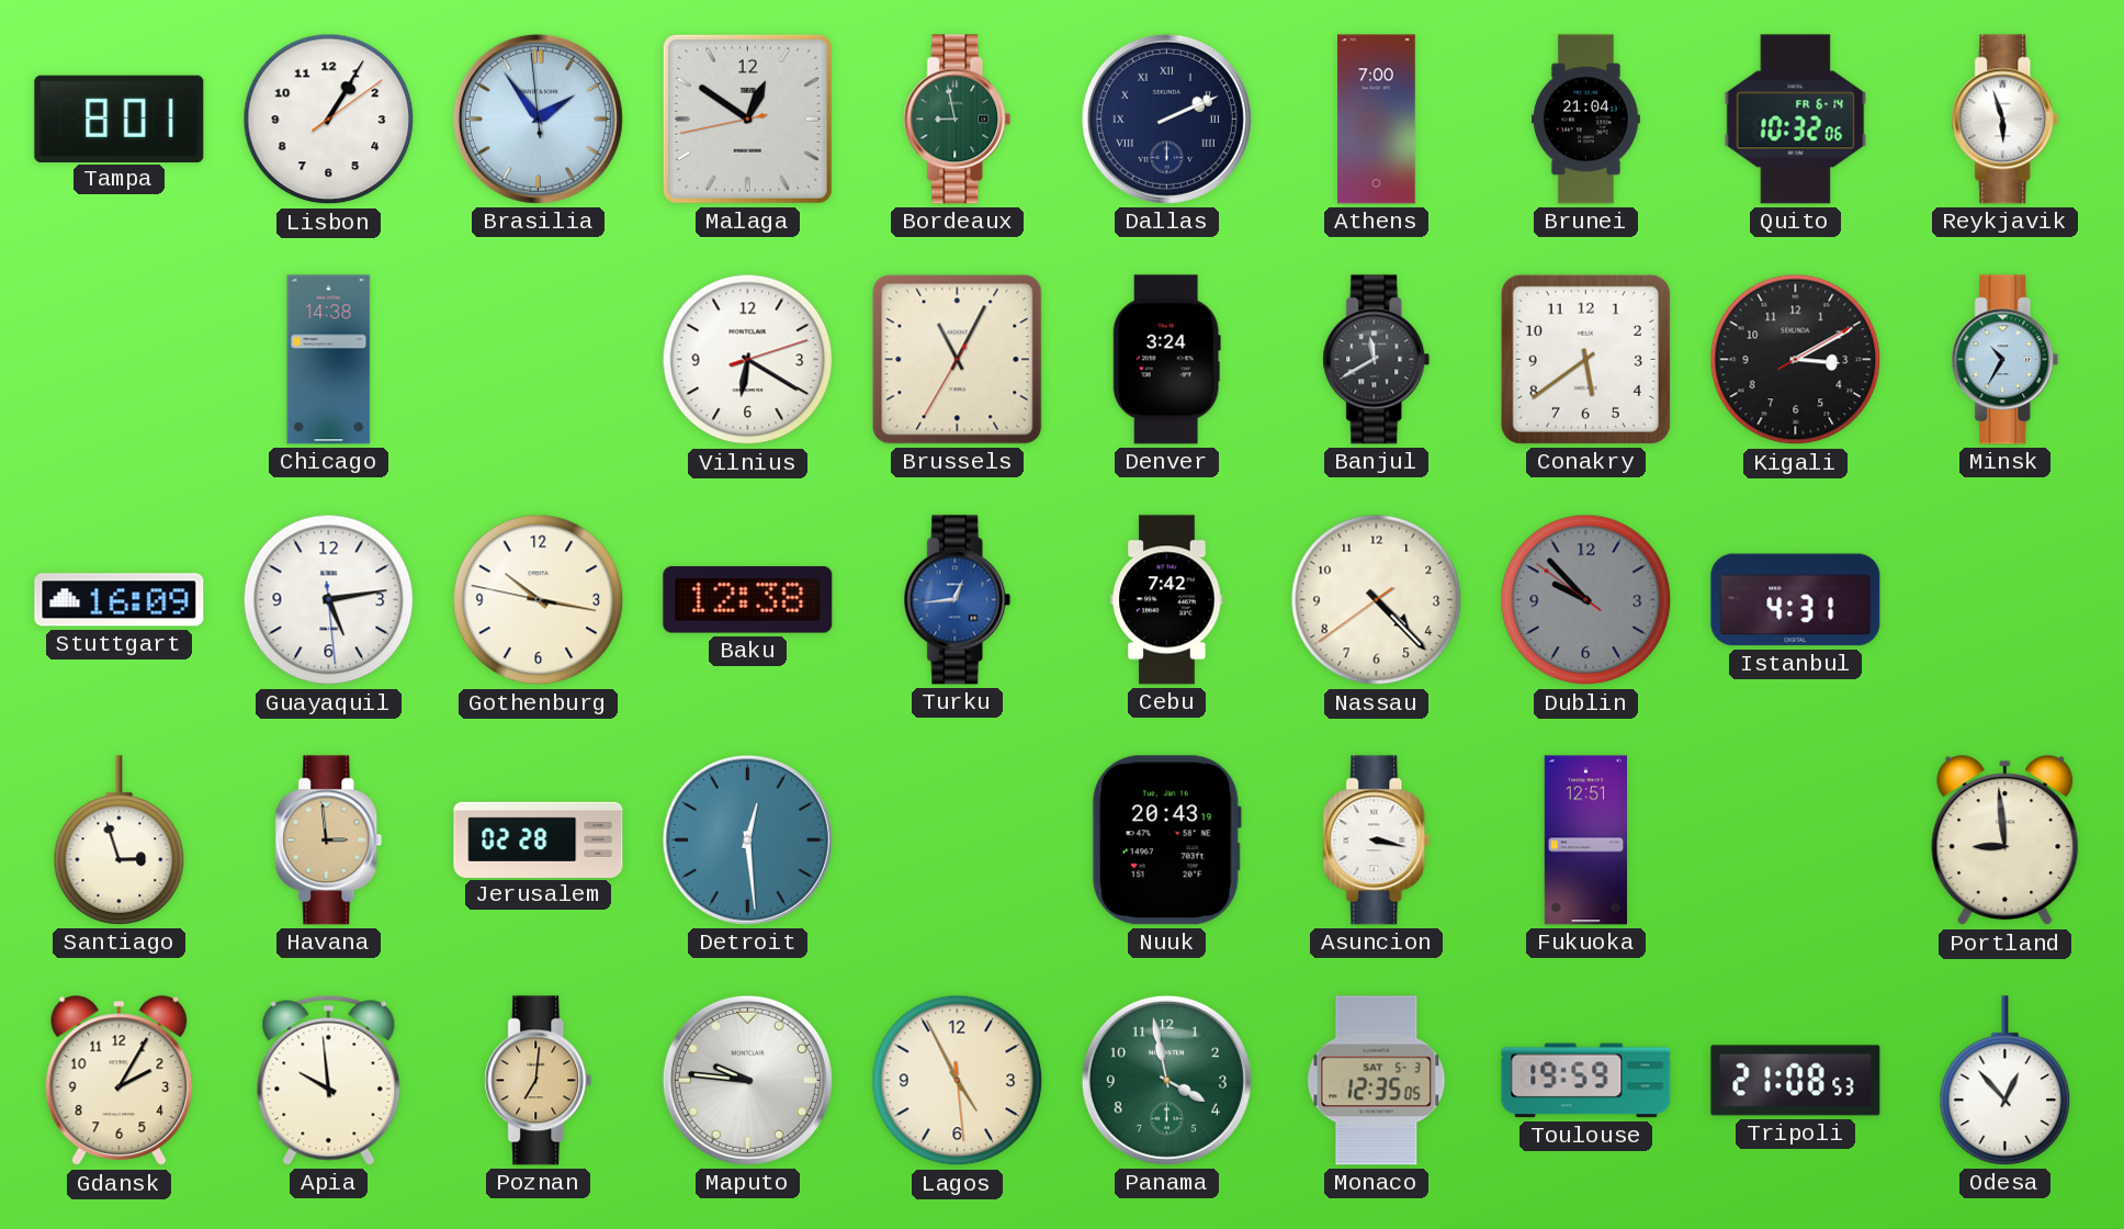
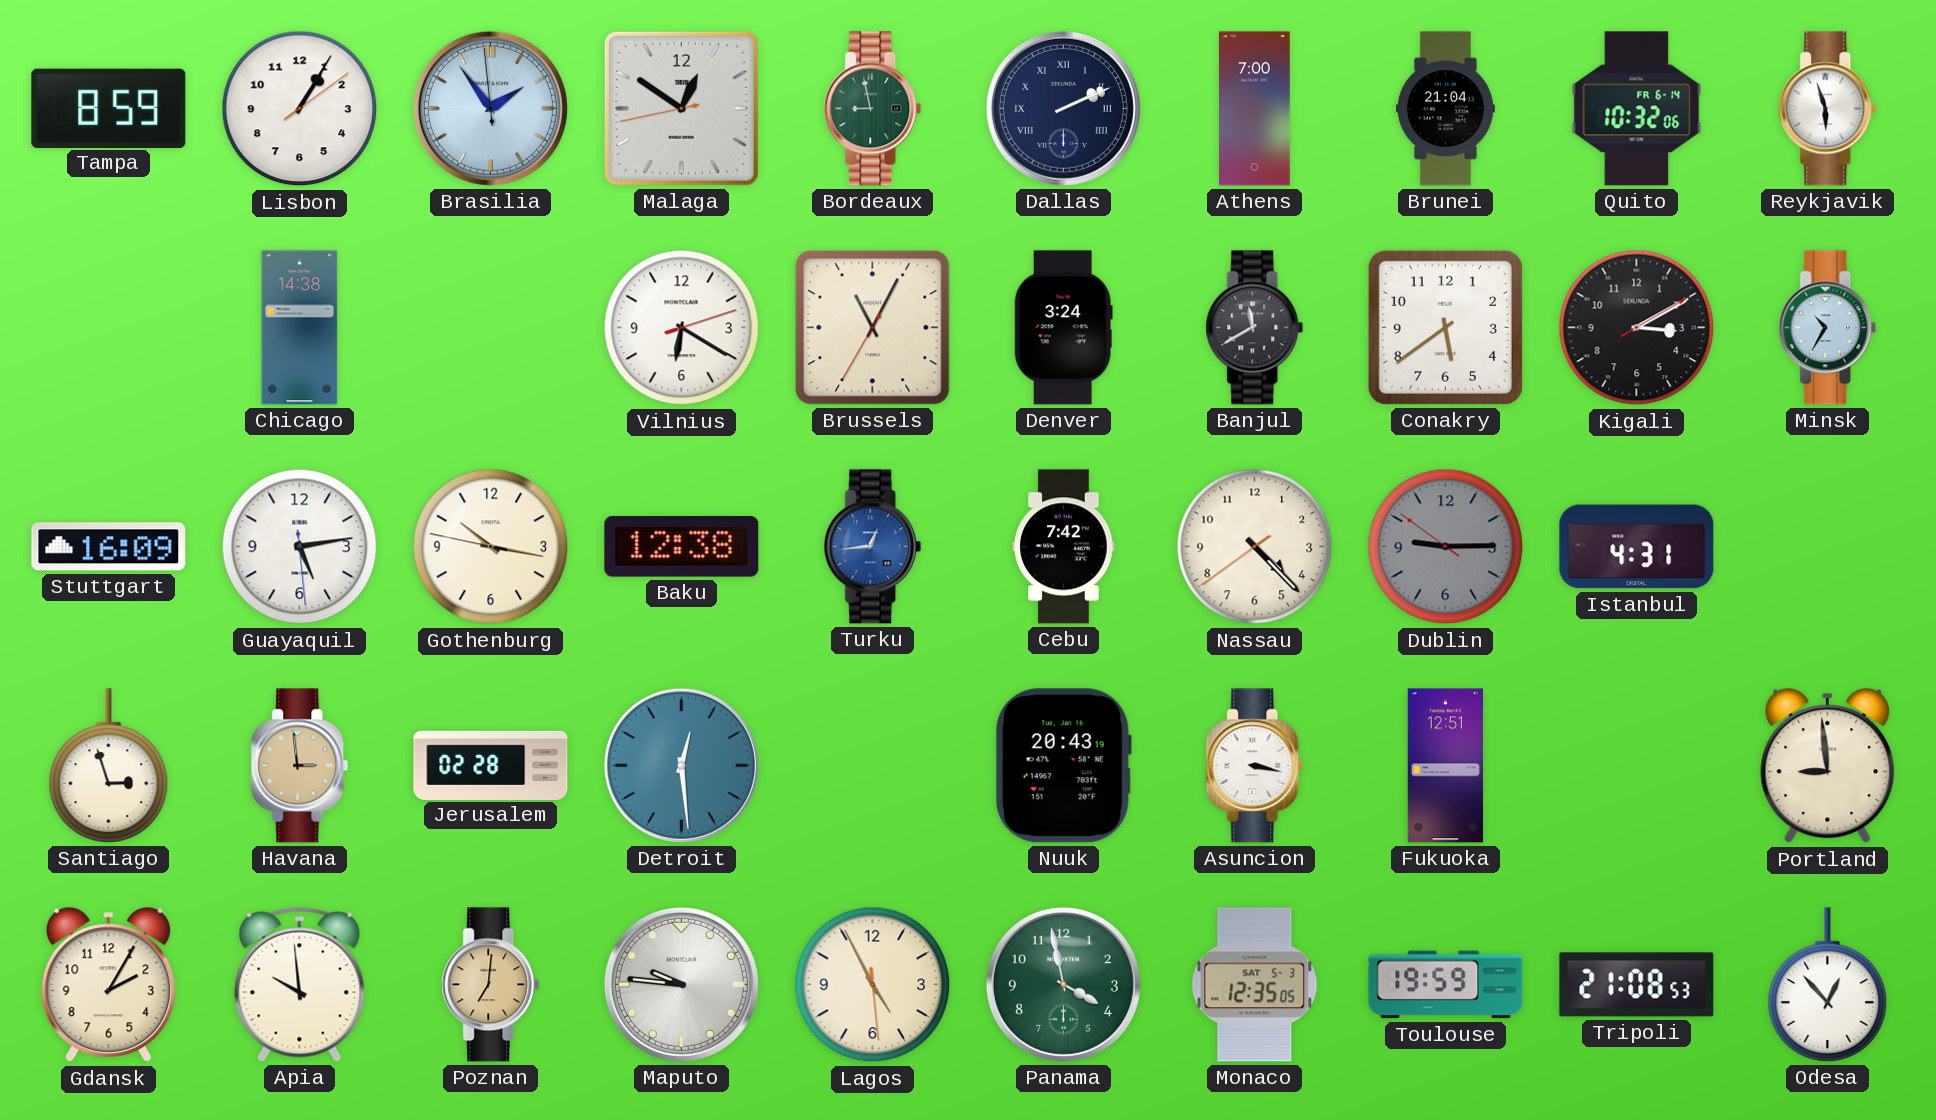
Tampa: 8:01 -> 8:59 (109, 108)
Dublin: 9:52 -> 9:14 (1446, 547)
